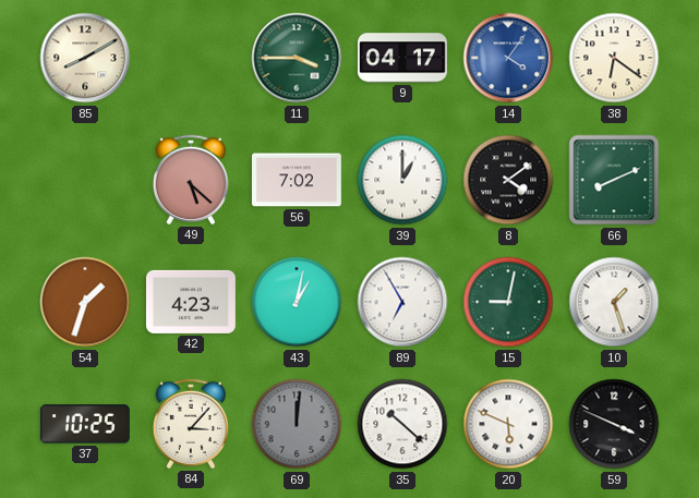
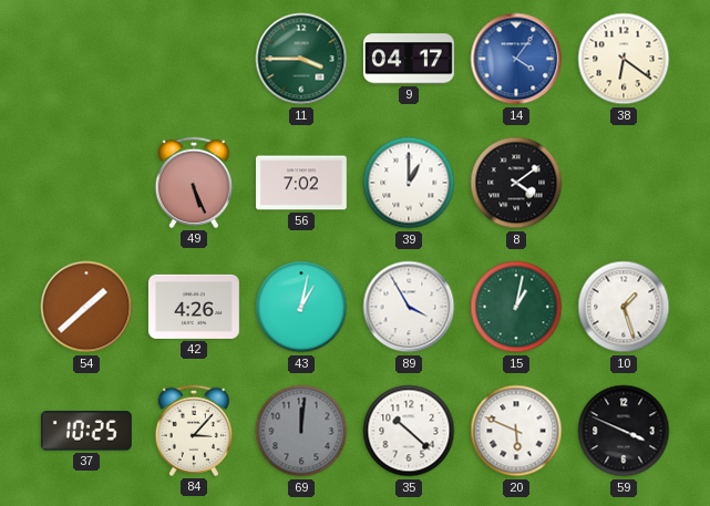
85: 8:10 -> none (85, 58)
49: 5:22 -> 5:26 (193, 183)
66: 8:11 -> none (614, 180)
54: 1:33 -> 1:38 (86, 307)
42: 4:23 -> 4:26 (194, 307)
89: 6:55 -> 3:55 (409, 307)
15: 9:02 -> 1:02 (516, 307)
